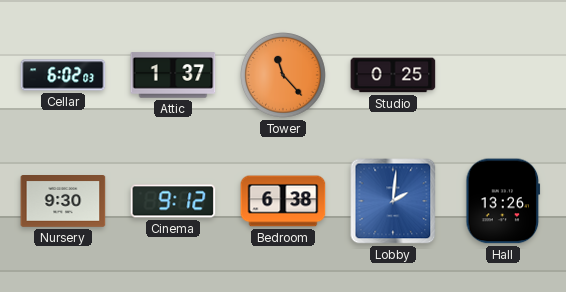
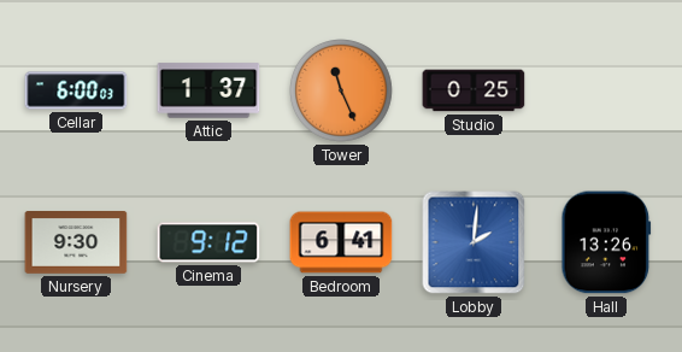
Cellar: 6:02 -> 6:00 (76, 90)
Tower: 11:23 -> 11:26 (342, 92)
Bedroom: 6:38 -> 6:41 (341, 242)
